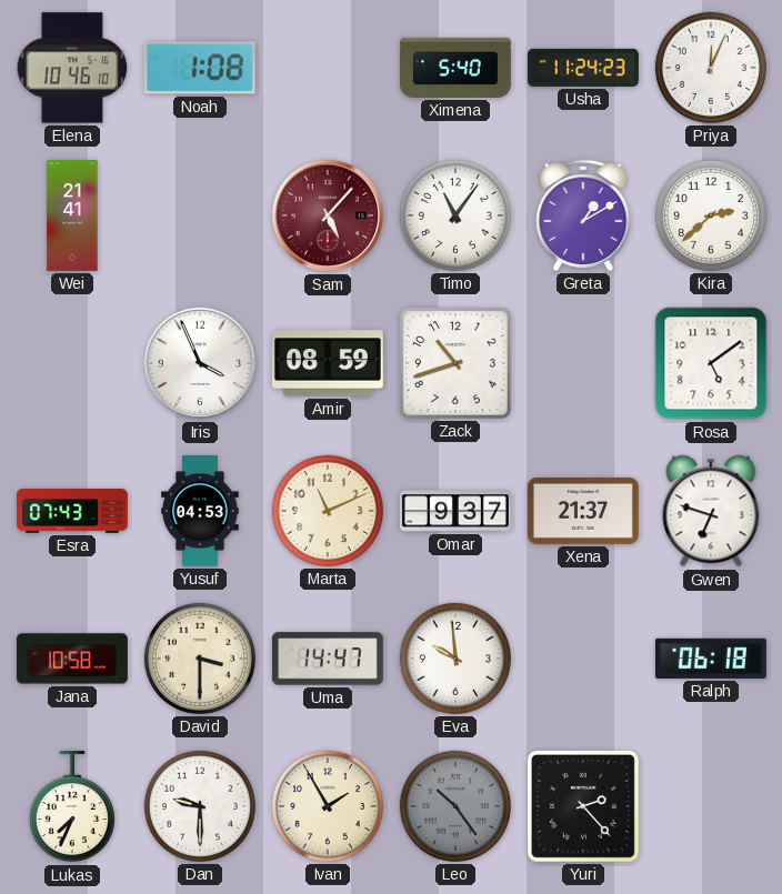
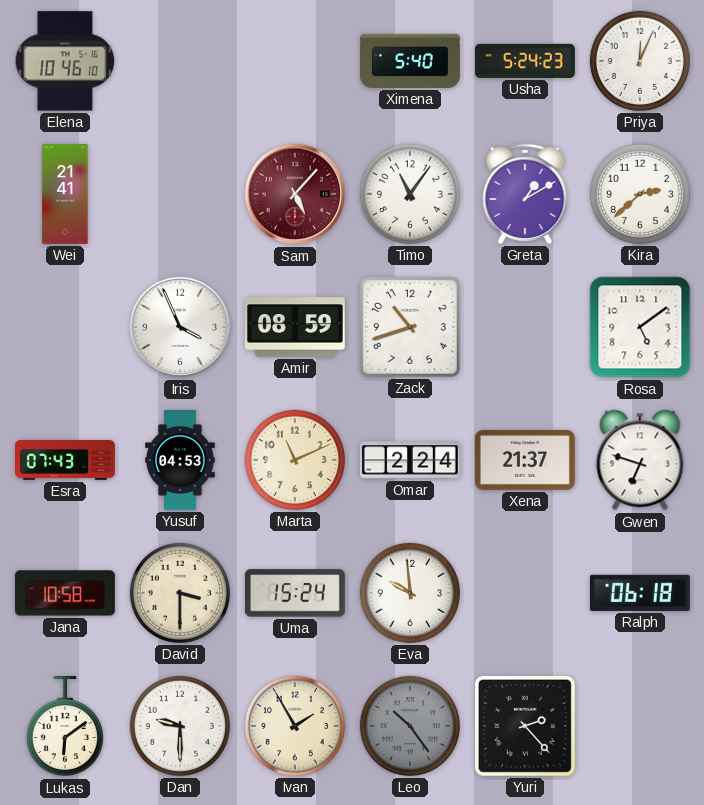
Noah: 1:08 -> none (200, 68)
Usha: 11:24 -> 5:24 (526, 61)
Omar: 9:37 -> 2:24 (410, 460)
Uma: 14:47 -> 15:24 (295, 593)
Lukas: 7:34 -> 6:09 (65, 726)
